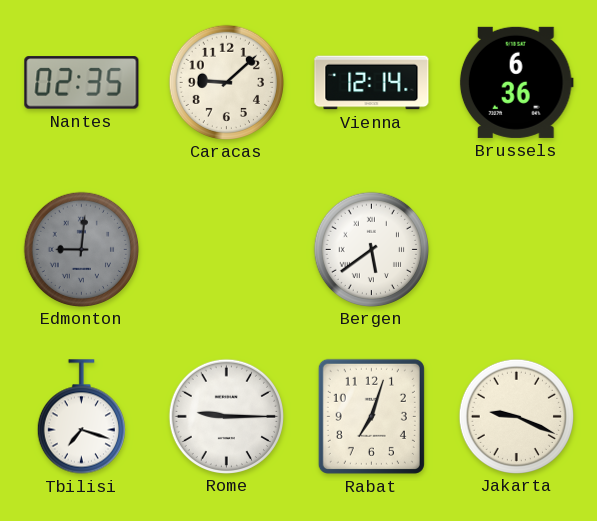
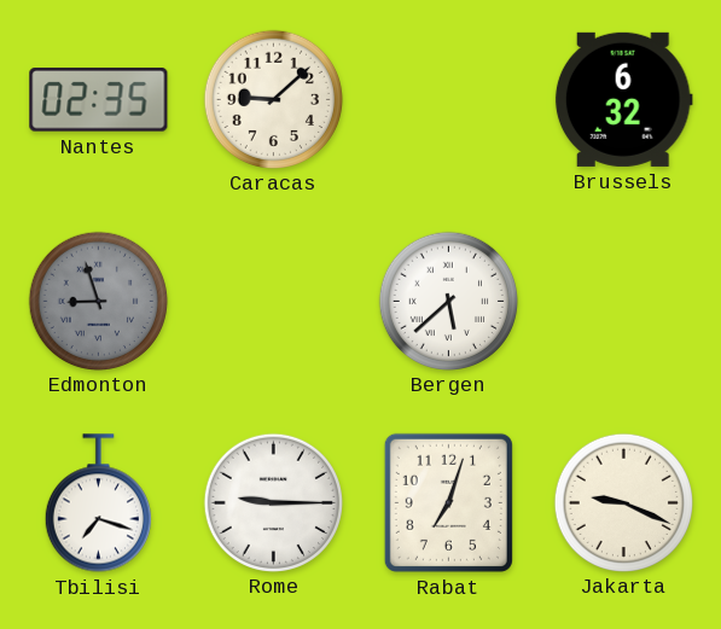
Vienna: 12:14 -> none (372, 83)
Brussels: 6:36 -> 6:32 (623, 99)
Edmonton: 9:01 -> 8:57 (98, 301)
Bergen: 5:39 -> 5:38 (448, 301)
